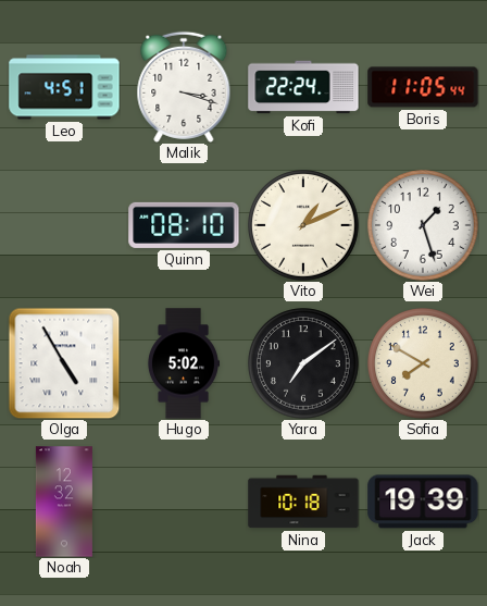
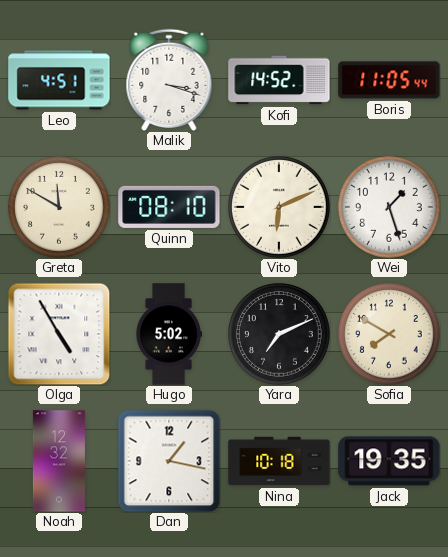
Kofi: 22:24 -> 14:52 (279, 80)
Greta: none -> 11:50 (59, 207)
Vito: 1:11 -> 6:11 (279, 207)
Yara: 7:09 -> 7:11 (279, 334)
Dan: none -> 1:17 (169, 461)
Jack: 19:39 -> 19:35 (389, 461)
